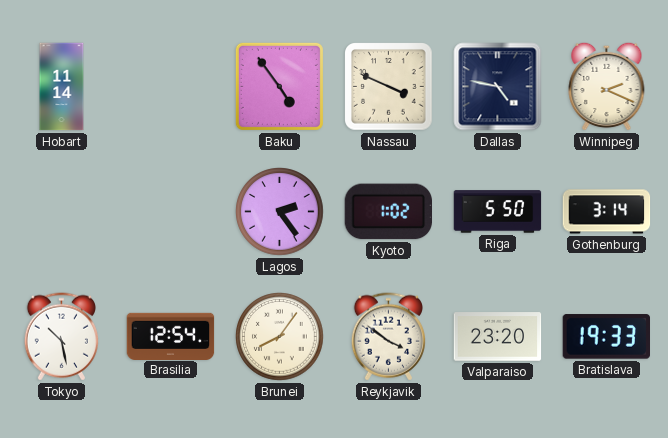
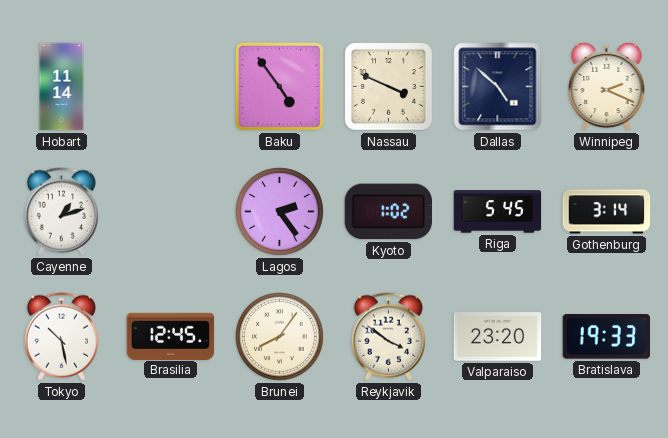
Dallas: 4:47 -> 4:52 (498, 87)
Cayenne: none -> 1:12 (61, 212)
Riga: 5:50 -> 5:45 (498, 212)
Brasilia: 12:54 -> 12:45 (171, 336)
